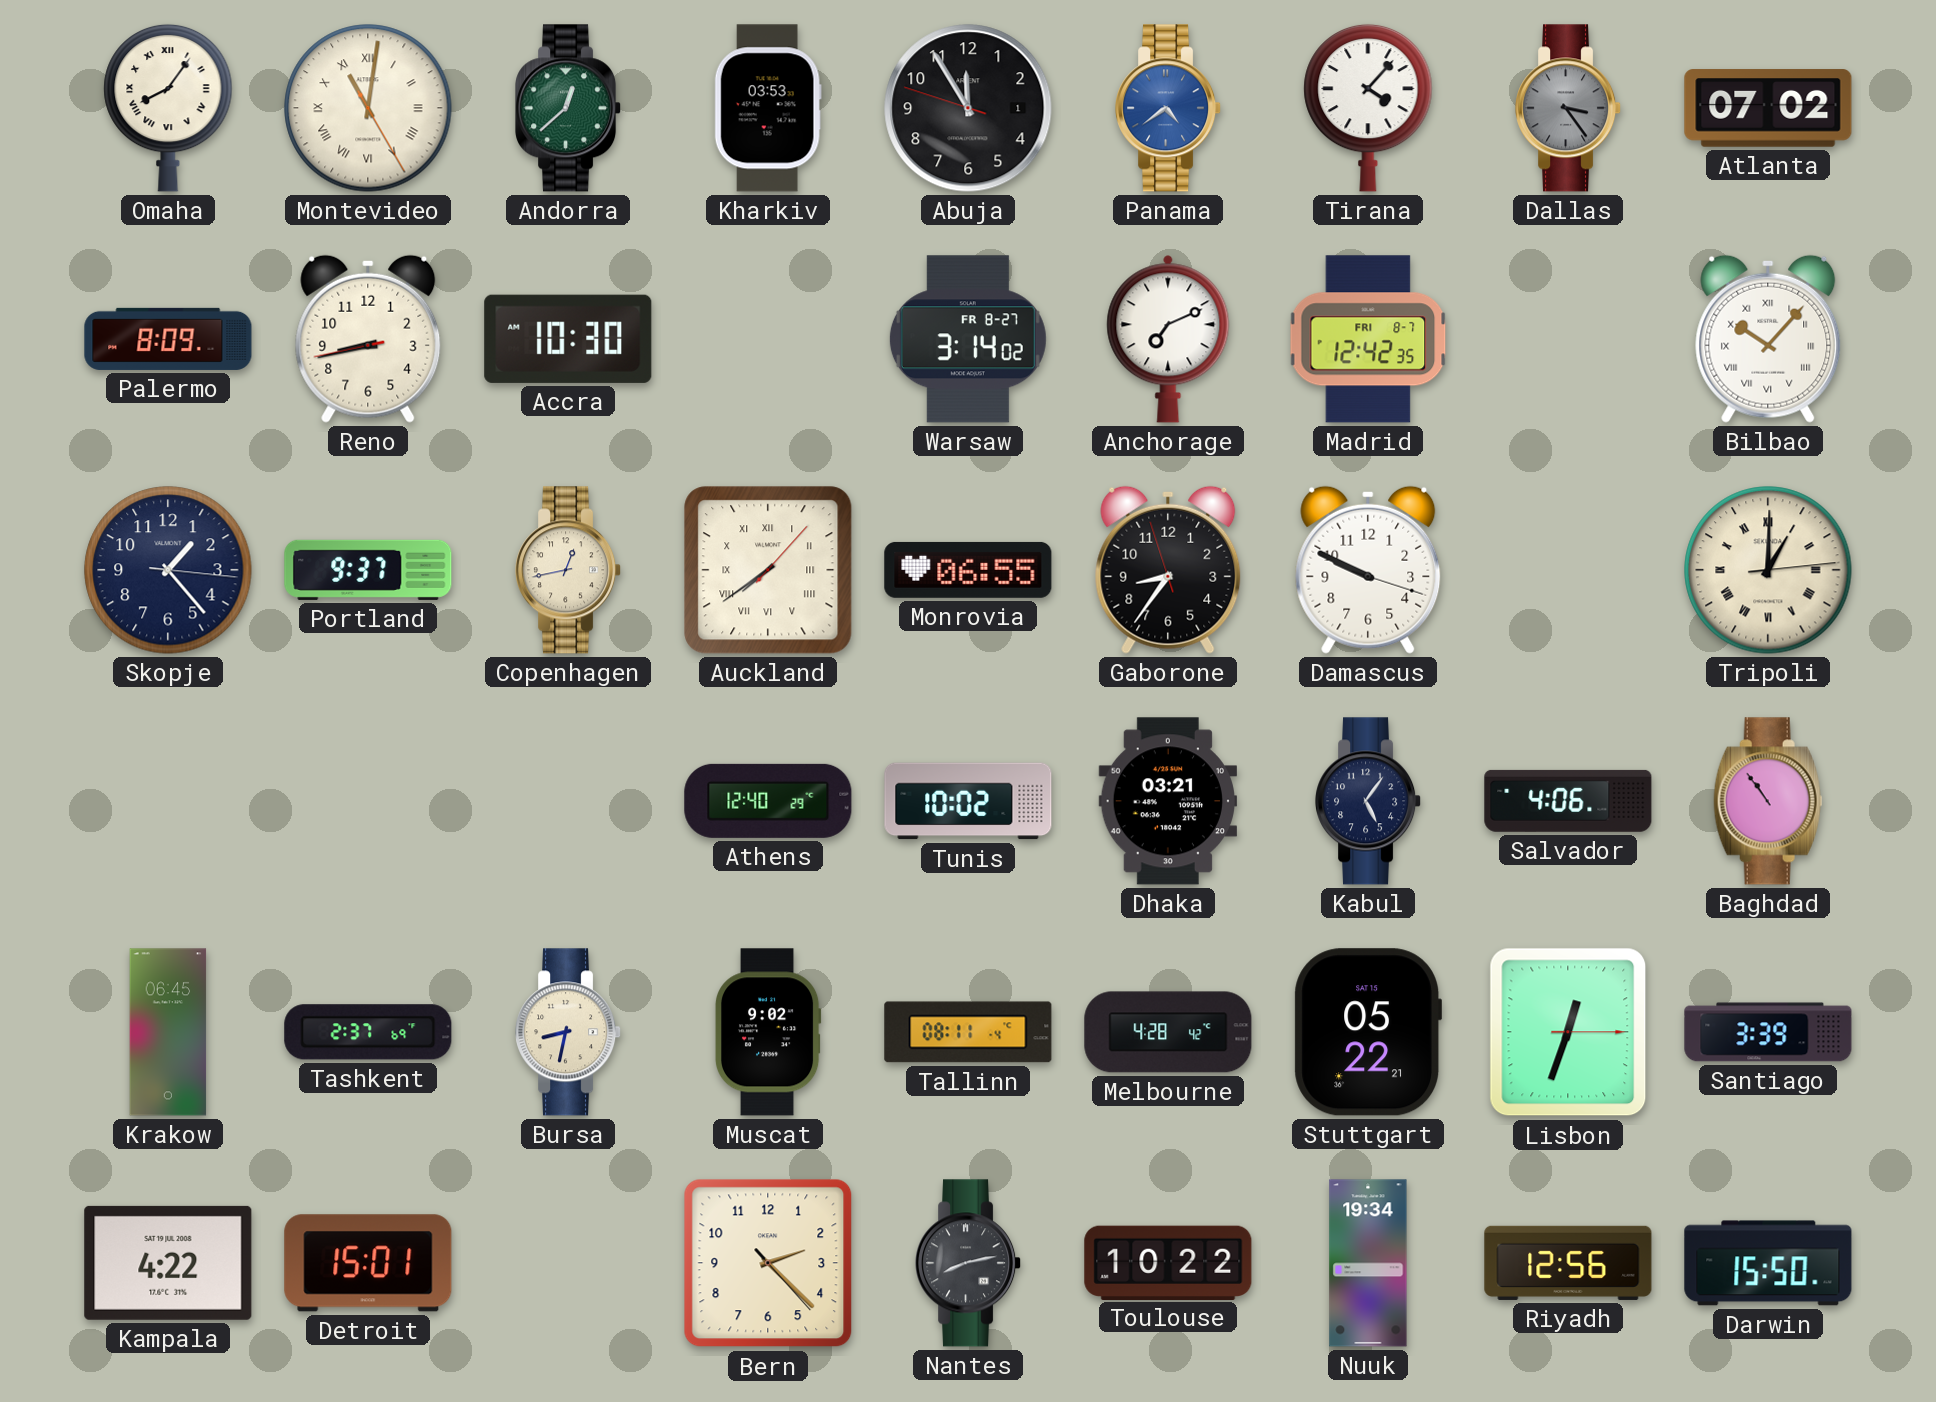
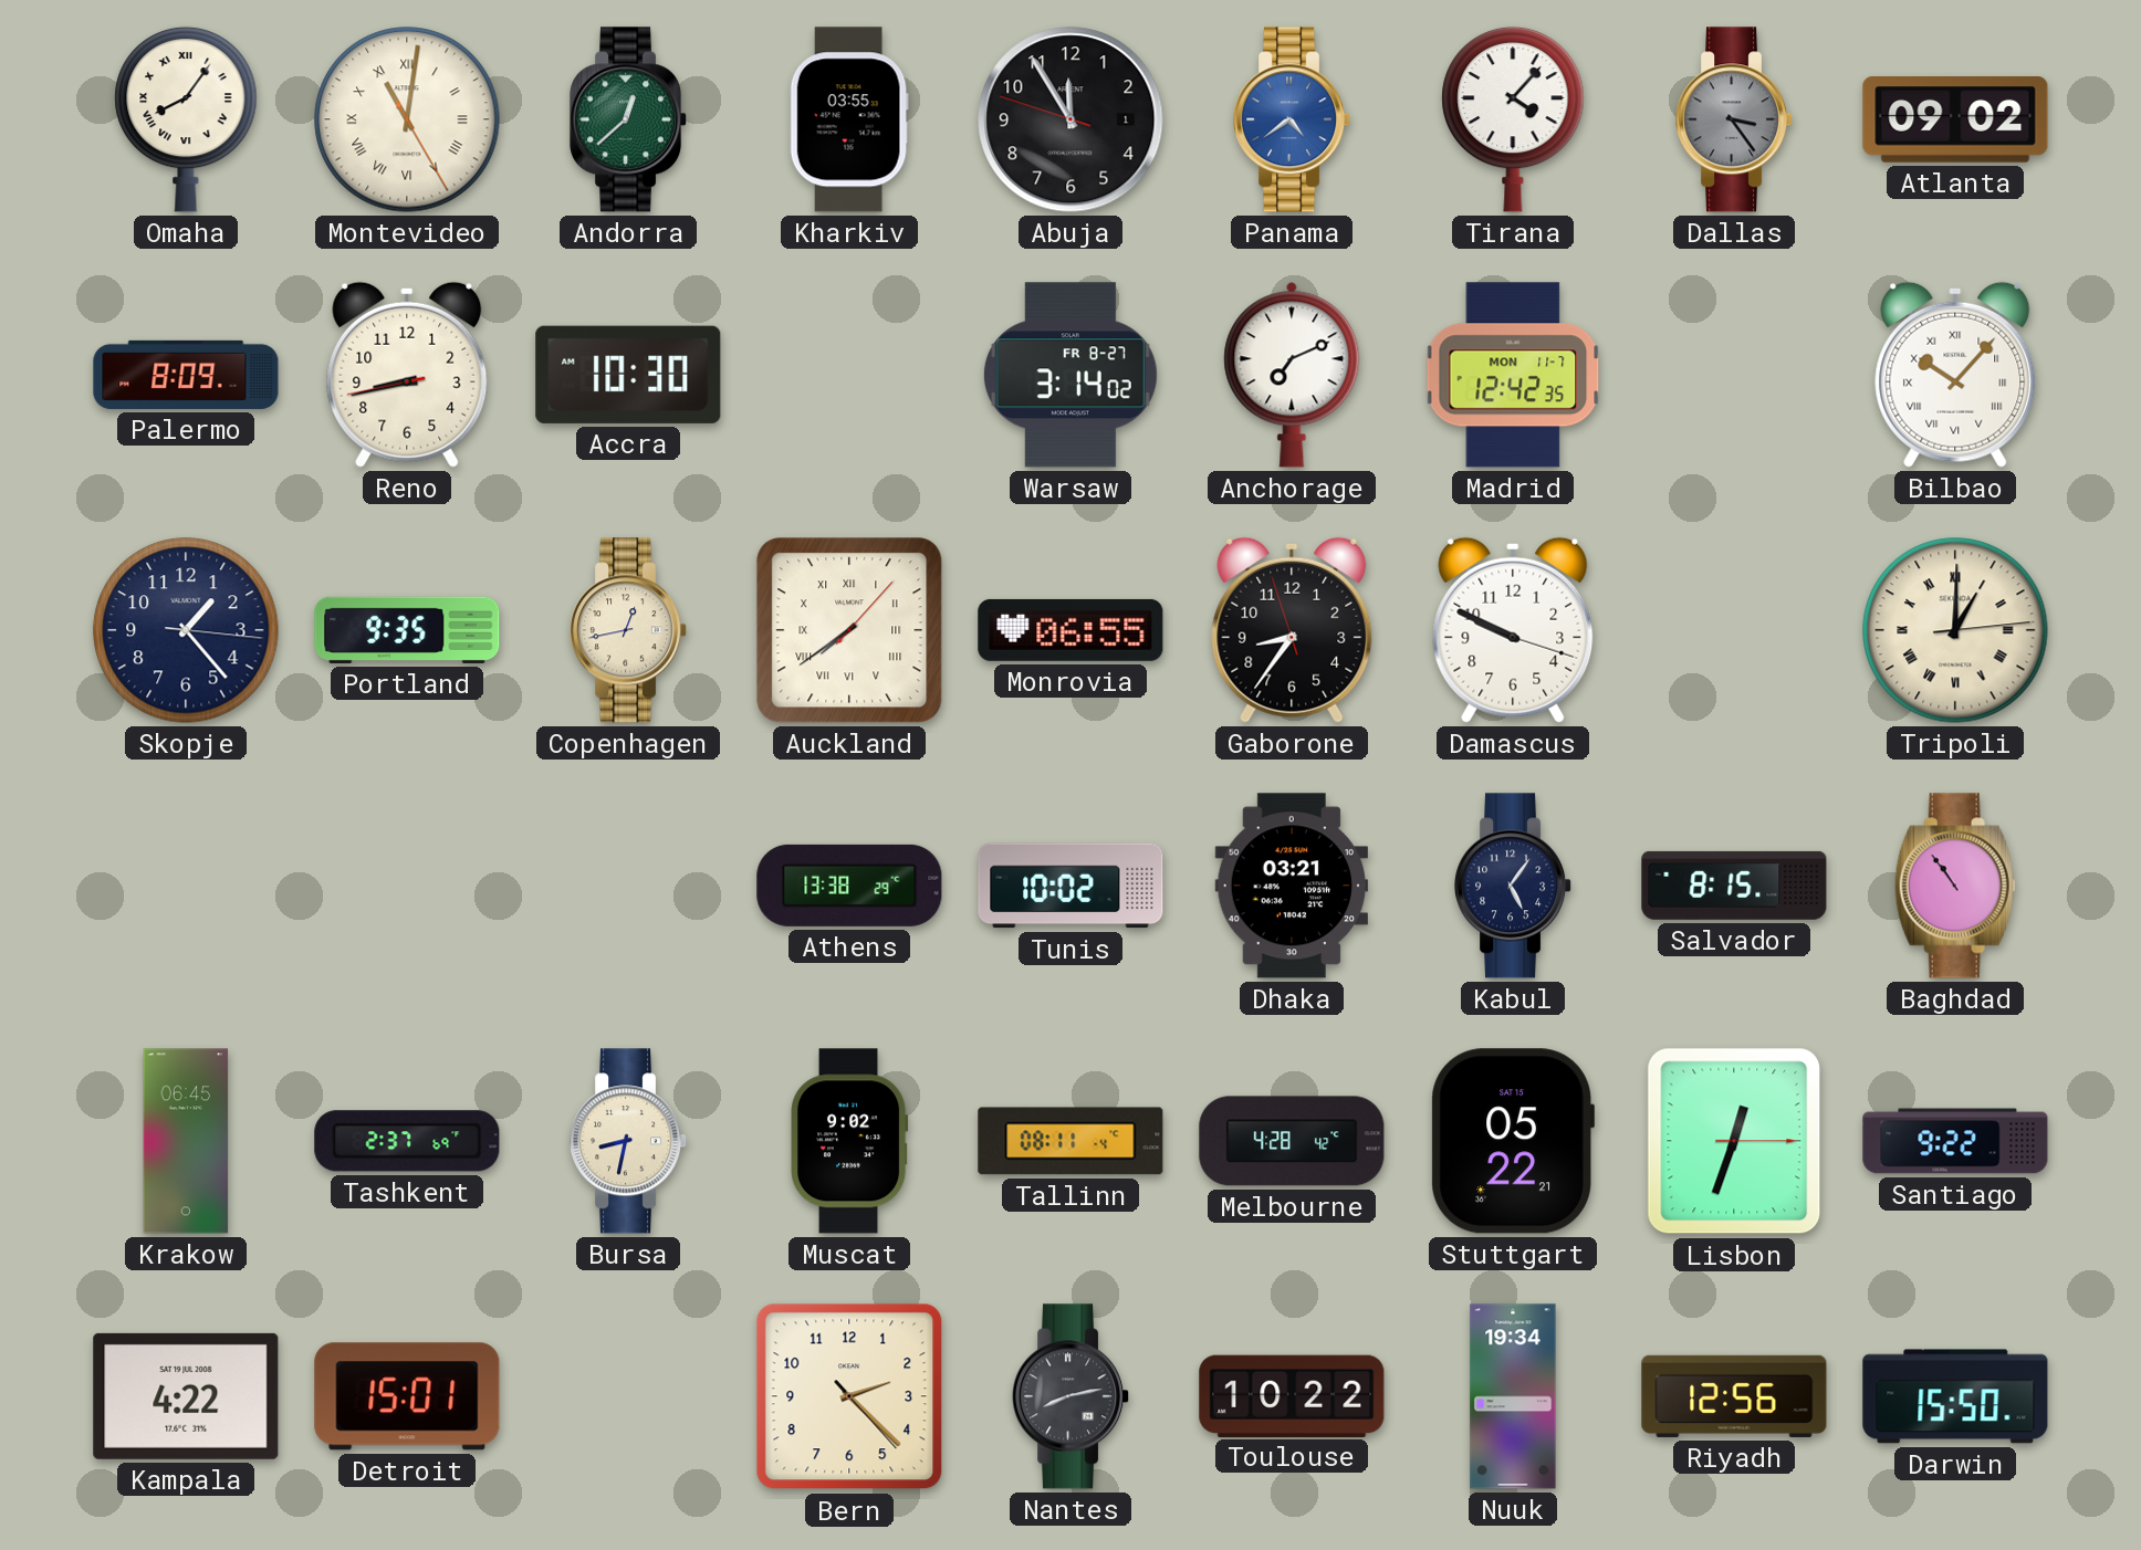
Kharkiv: 03:53 -> 03:55 (849, 119)
Atlanta: 07:02 -> 09:02 (1955, 119)
Madrid date: FRI 8-7 -> MON 11-7 (1513, 375)
Portland: 9:37 -> 9:35 (407, 630)
Athens: 12:40 -> 13:38 (849, 886)
Salvador: 4:06 -> 8:15 (1734, 886)
Santiago: 3:39 -> 9:22 (1955, 1141)
